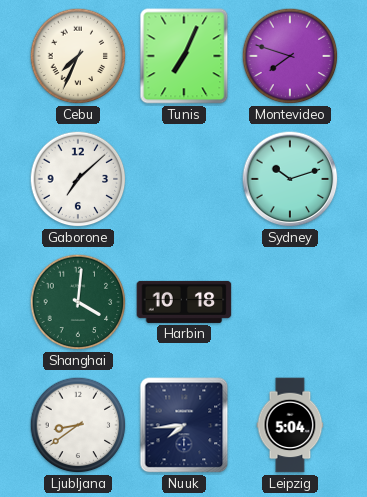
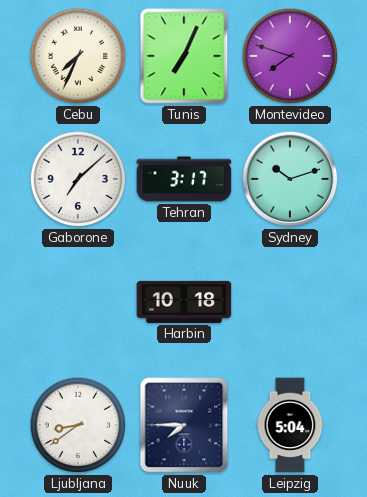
Tehran: none -> 3:17 (184, 179)
Shanghai: 4:01 -> none (78, 302)
Nuuk: 7:44 -> 7:45 (184, 425)
